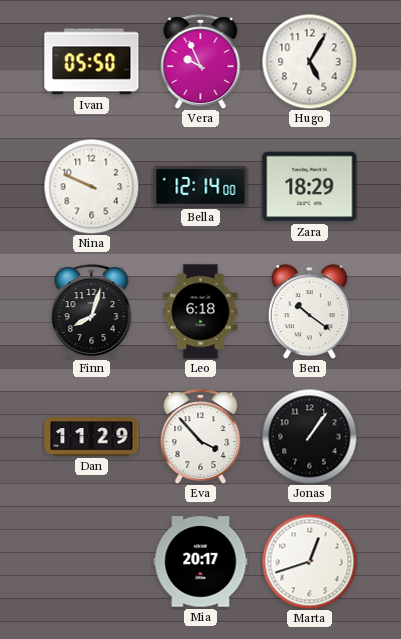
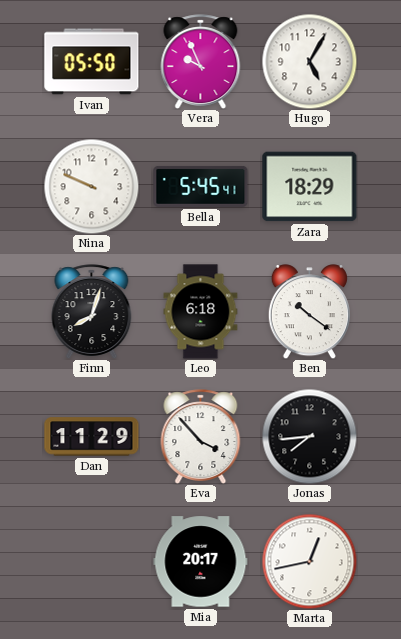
Bella: 12:14 -> 5:45 (201, 187)
Jonas: 1:06 -> 7:44 (309, 436)
Marta: 12:42 -> 12:43 (309, 561)
